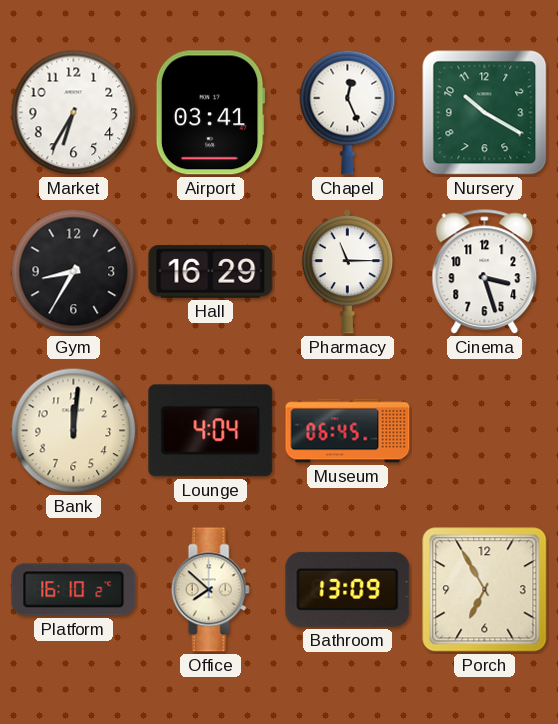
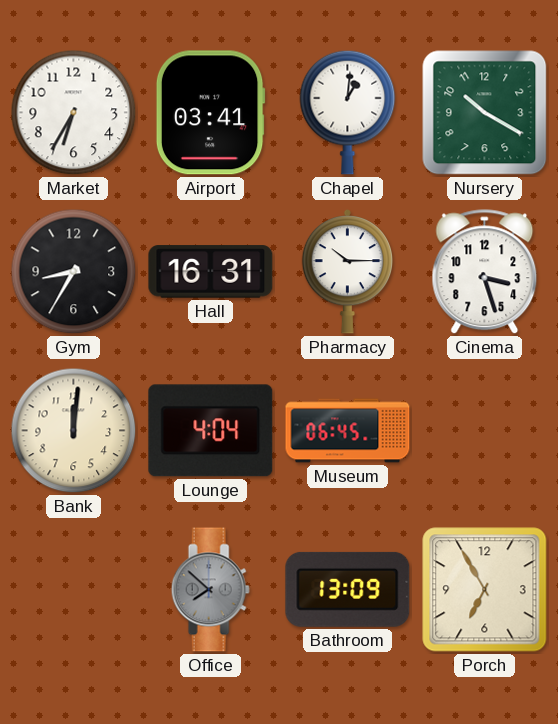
Chapel: 12:26 -> 1:01 (348, 112)
Hall: 16:29 -> 16:31 (211, 272)
Pharmacy: 11:15 -> 10:15 (347, 271)
Platform: 16:10 -> none (74, 590)
Office dial: cream -> grey (210, 590)
